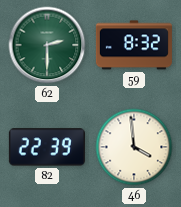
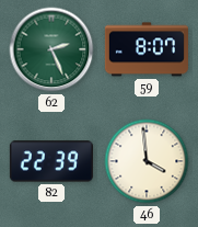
62: 2:30 -> 2:26 (51, 49)
59: 8:32 -> 8:07 (147, 49)
